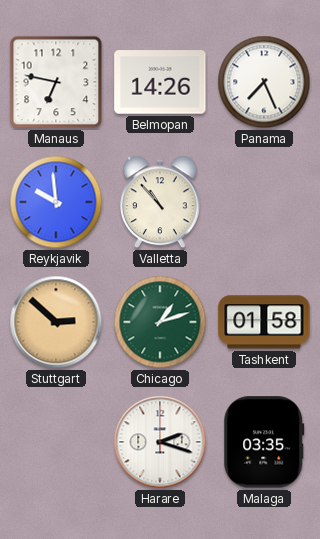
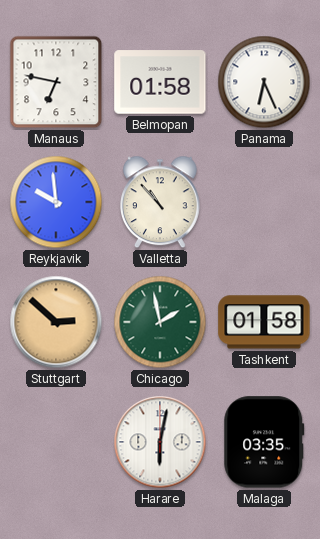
Belmopan: 14:26 -> 01:58 (160, 82)
Panama: 7:26 -> 6:26 (264, 82)
Chicago: 1:12 -> 1:58 (160, 322)
Harare: 2:18 -> 6:02 (160, 442)
